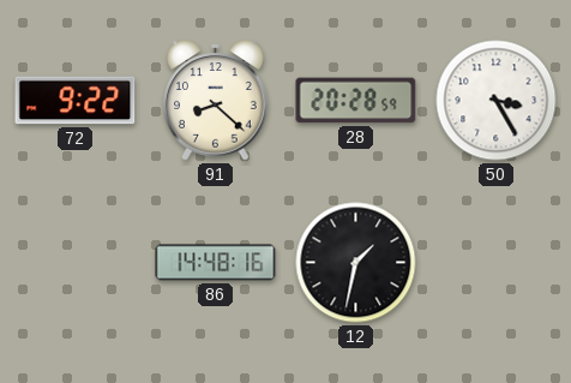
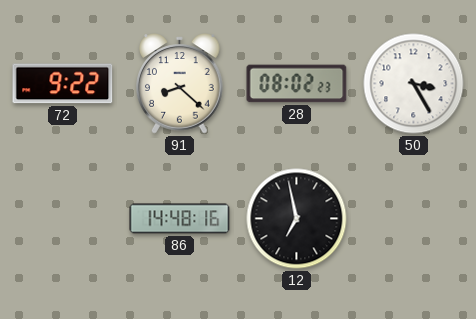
28: 20:28 -> 08:02 (297, 84)
12: 1:32 -> 6:58 (297, 219)
